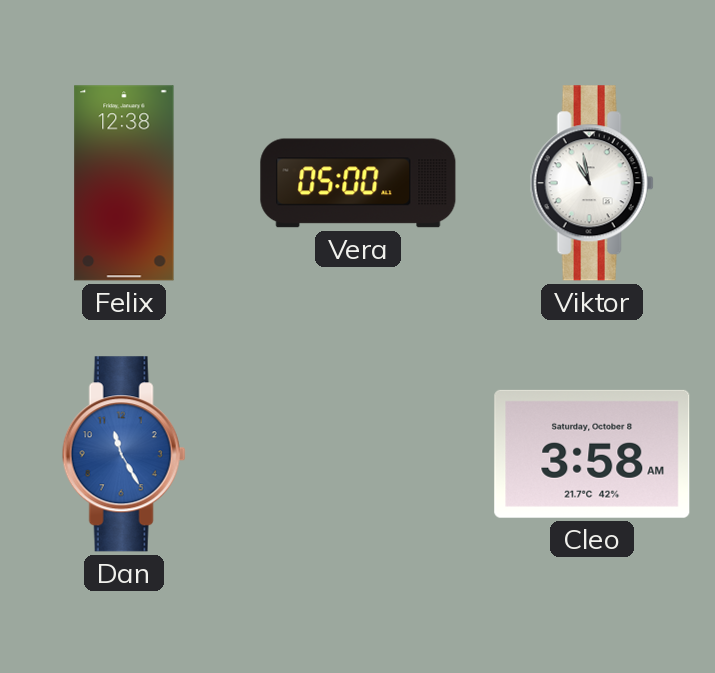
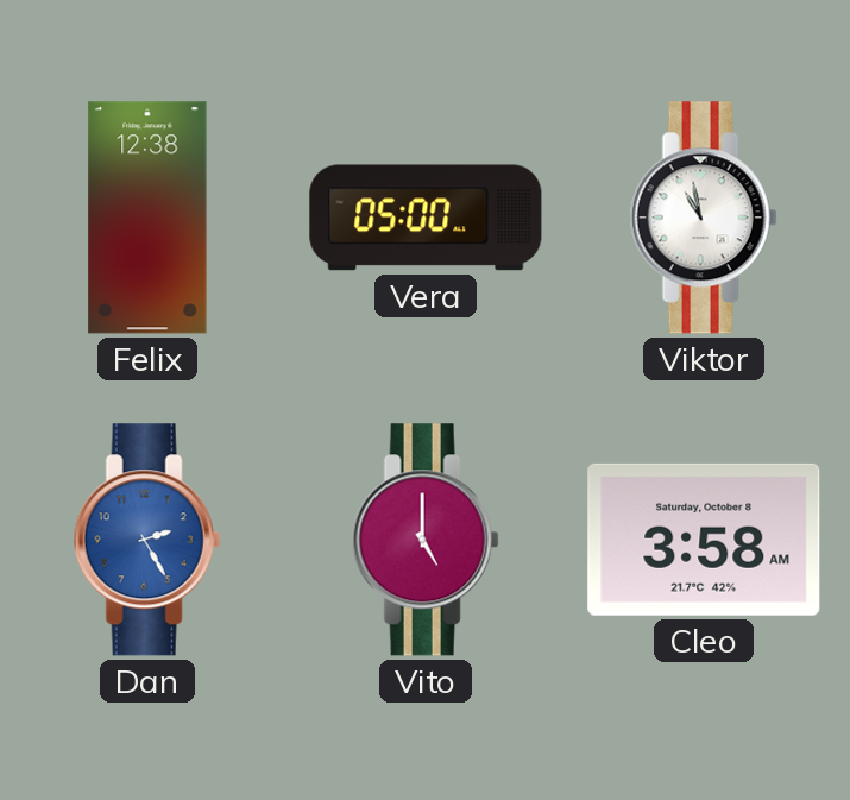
Dan: 11:25 -> 2:25 (147, 540)
Vito: none -> 5:00 (426, 540)
